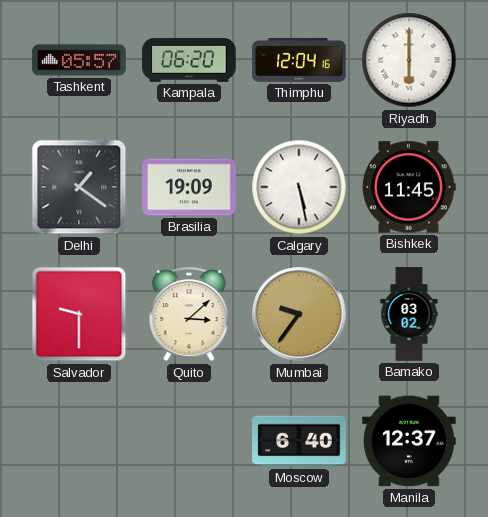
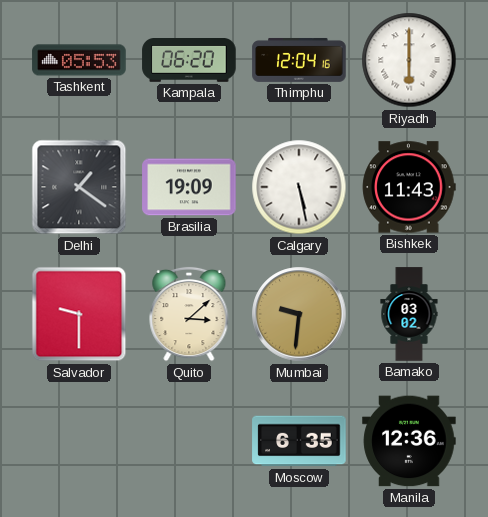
Tashkent: 05:57 -> 05:53 (79, 60)
Bishkek: 11:45 -> 11:43 (409, 187)
Mumbai: 9:36 -> 9:31 (299, 314)
Moscow: 6:40 -> 6:35 (299, 441)
Manila: 12:37 -> 12:36 (409, 441)
